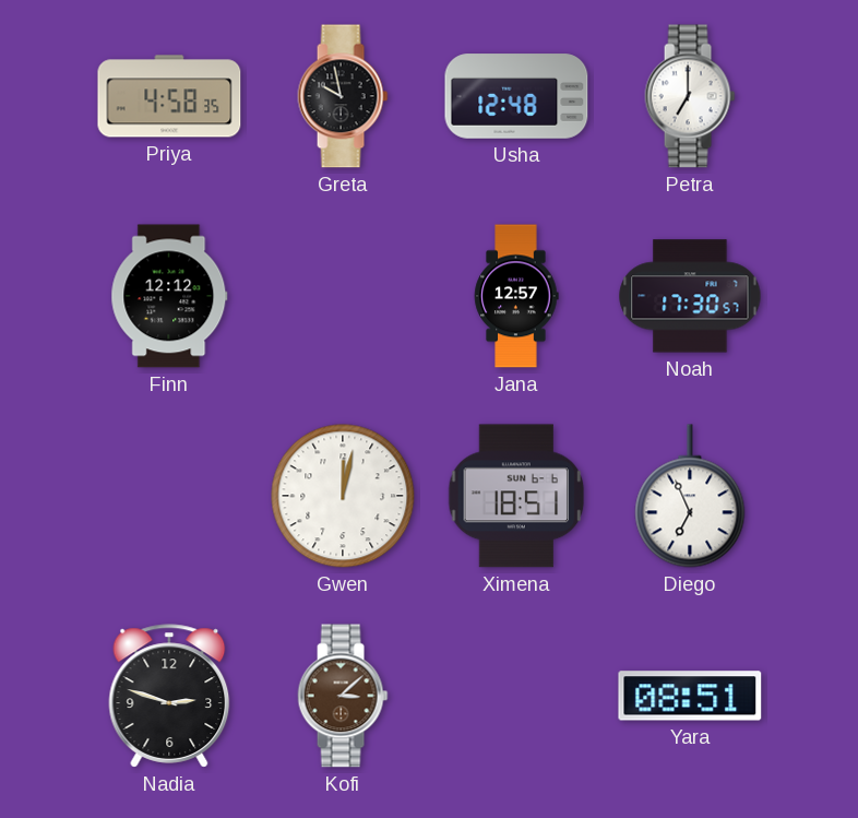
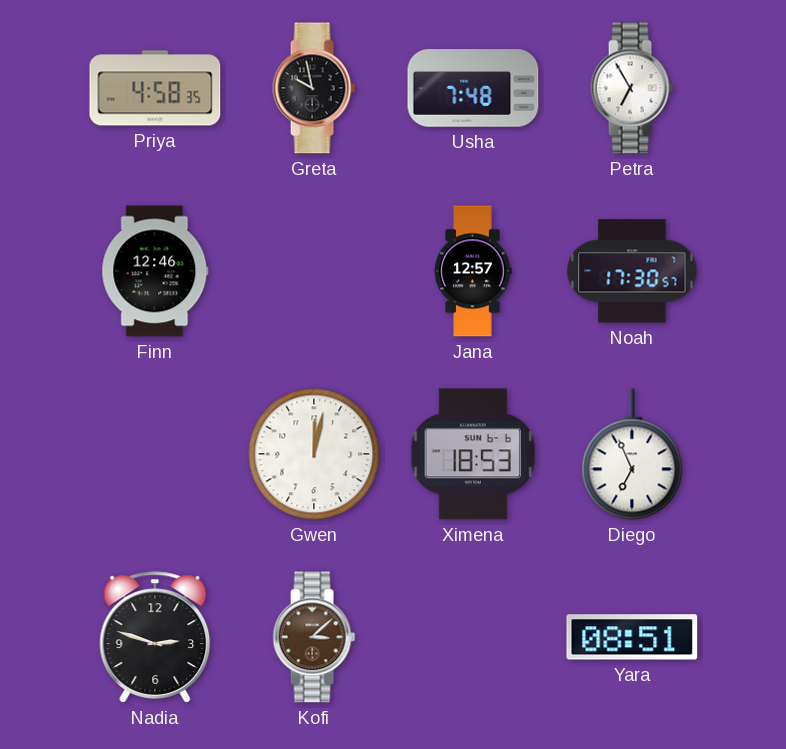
Usha: 12:48 -> 7:48 (473, 88)
Petra: 7:00 -> 6:55 (632, 88)
Finn: 12:12 -> 12:46 (155, 271)
Ximena: 18:51 -> 18:53 (473, 454)
